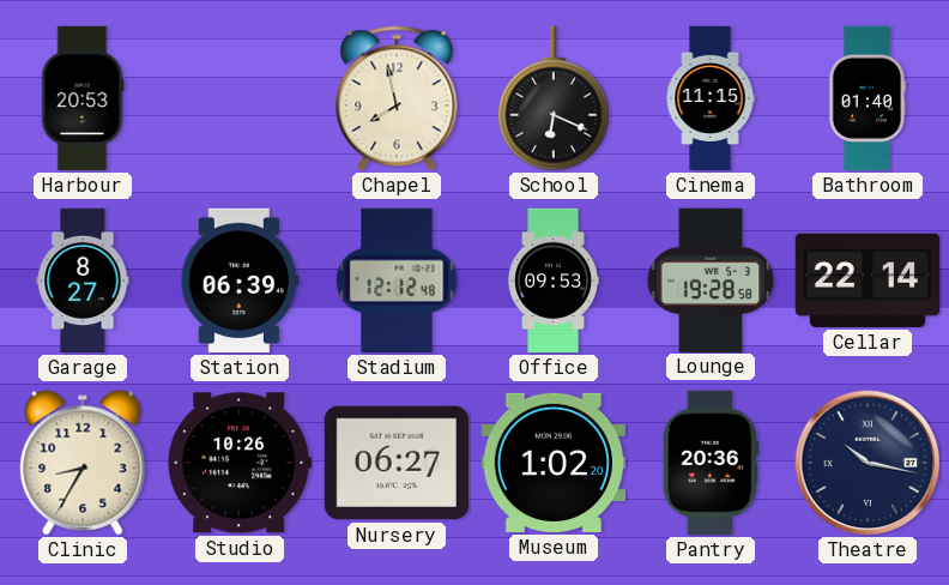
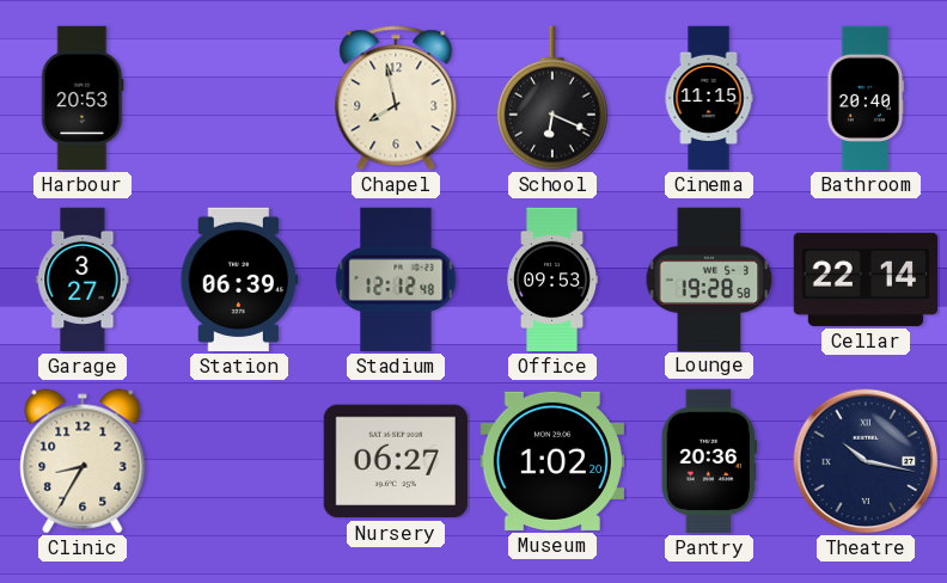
Bathroom: 01:40 -> 20:40 (866, 98)
Garage: 8:27 -> 3:27 (83, 280)
Studio: 10:26 -> none (240, 463)
